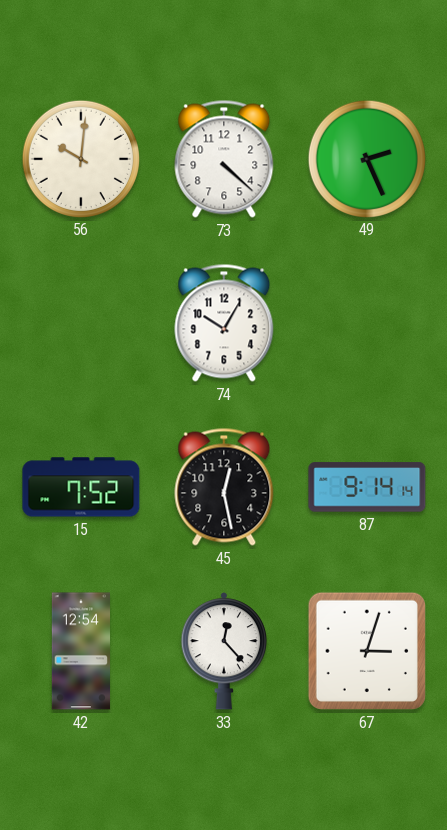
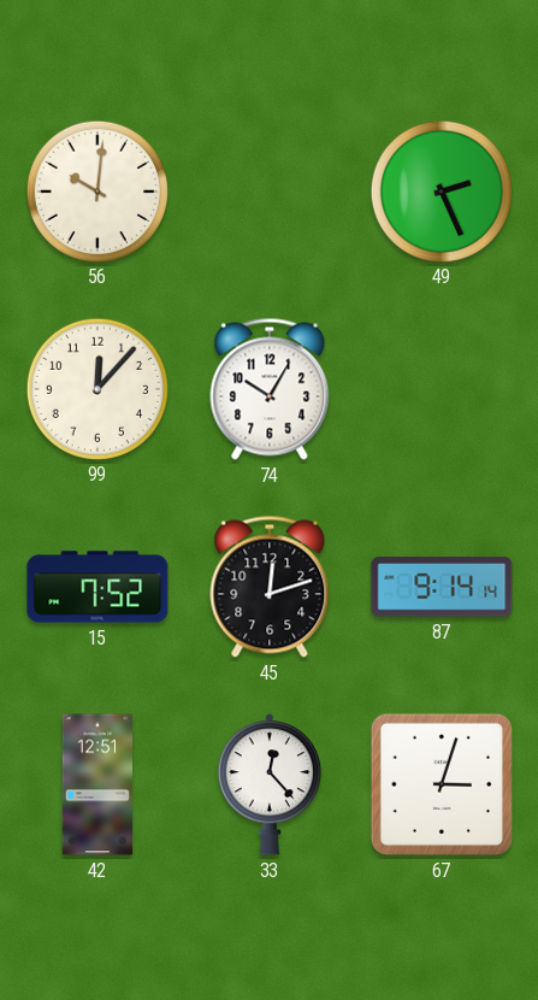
73: 4:22 -> none (224, 159)
99: none -> 12:07 (96, 388)
45: 12:28 -> 12:12 (270, 587)
42: 12:54 -> 12:51 (96, 784)
